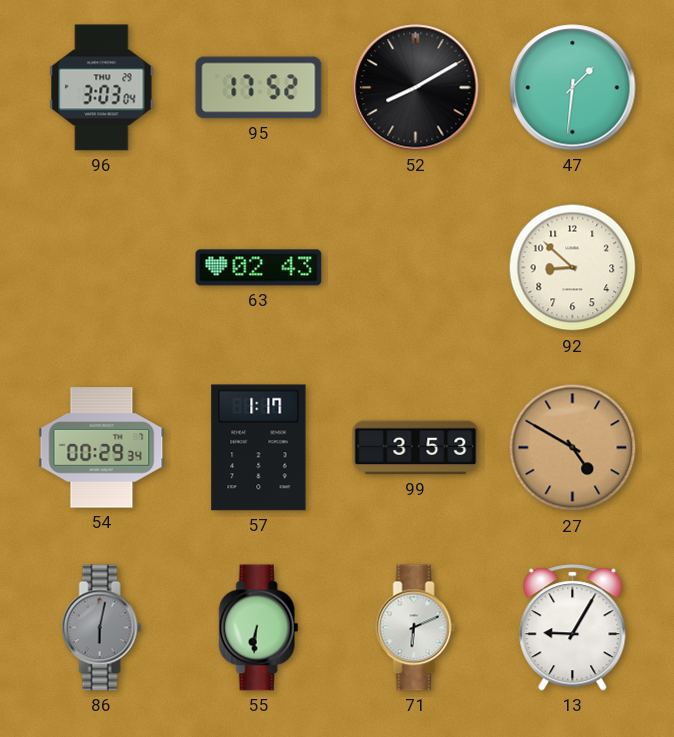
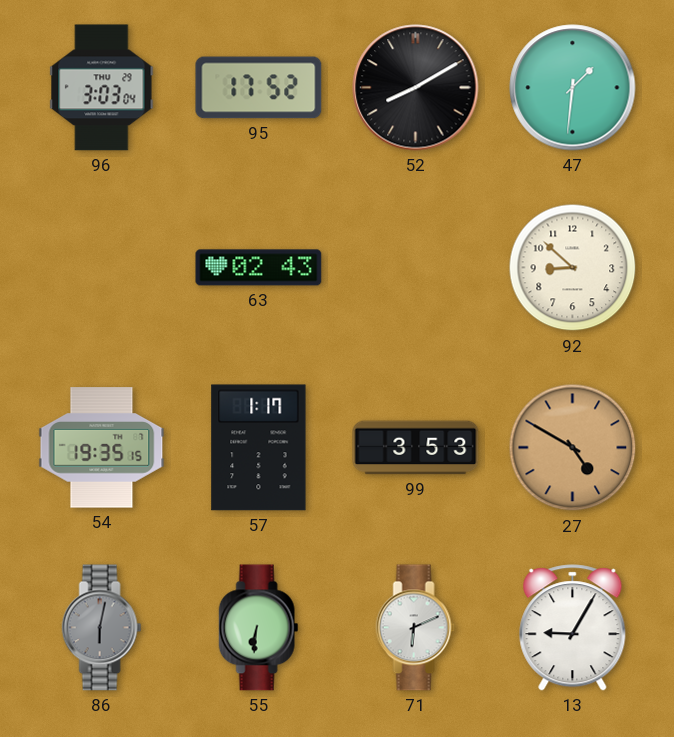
54: 00:29 -> 19:35 (102, 448)
